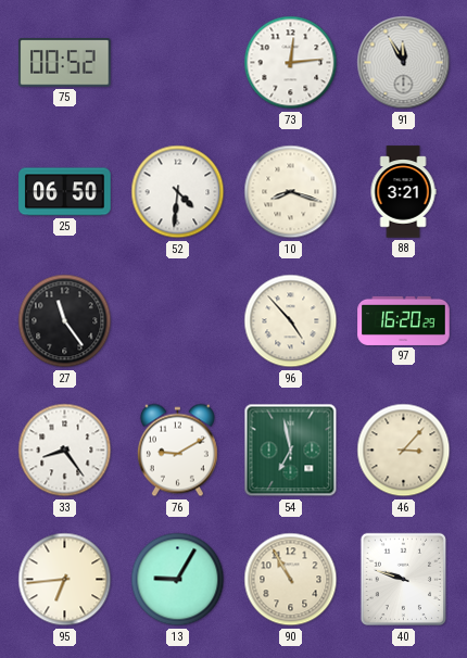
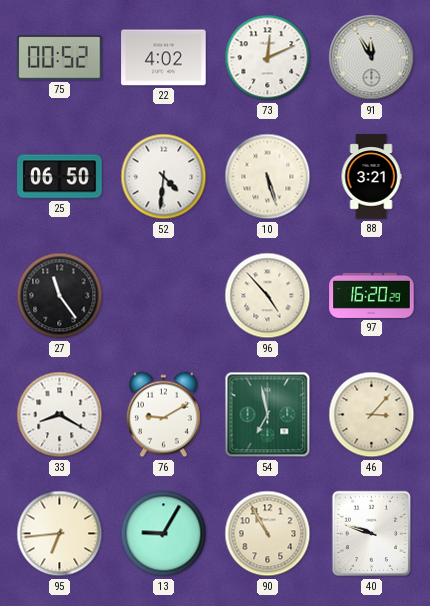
22: none -> 4:02 (164, 58)
73: 12:14 -> 12:11 (268, 58)
10: 8:18 -> 5:27 (268, 177)
33: 8:24 -> 8:20 (60, 415)
